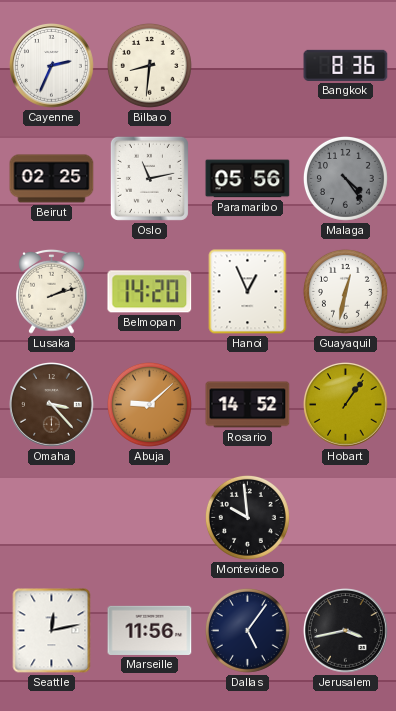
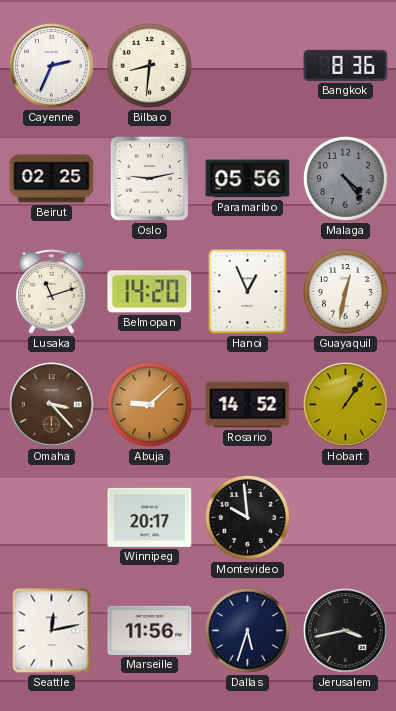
Oslo: 11:13 -> 9:13 (149, 178)
Lusaka: 2:12 -> 11:12 (52, 291)
Winnipeg: none -> 20:17 (150, 517)
Dallas: 5:06 -> 5:33 (247, 630)
